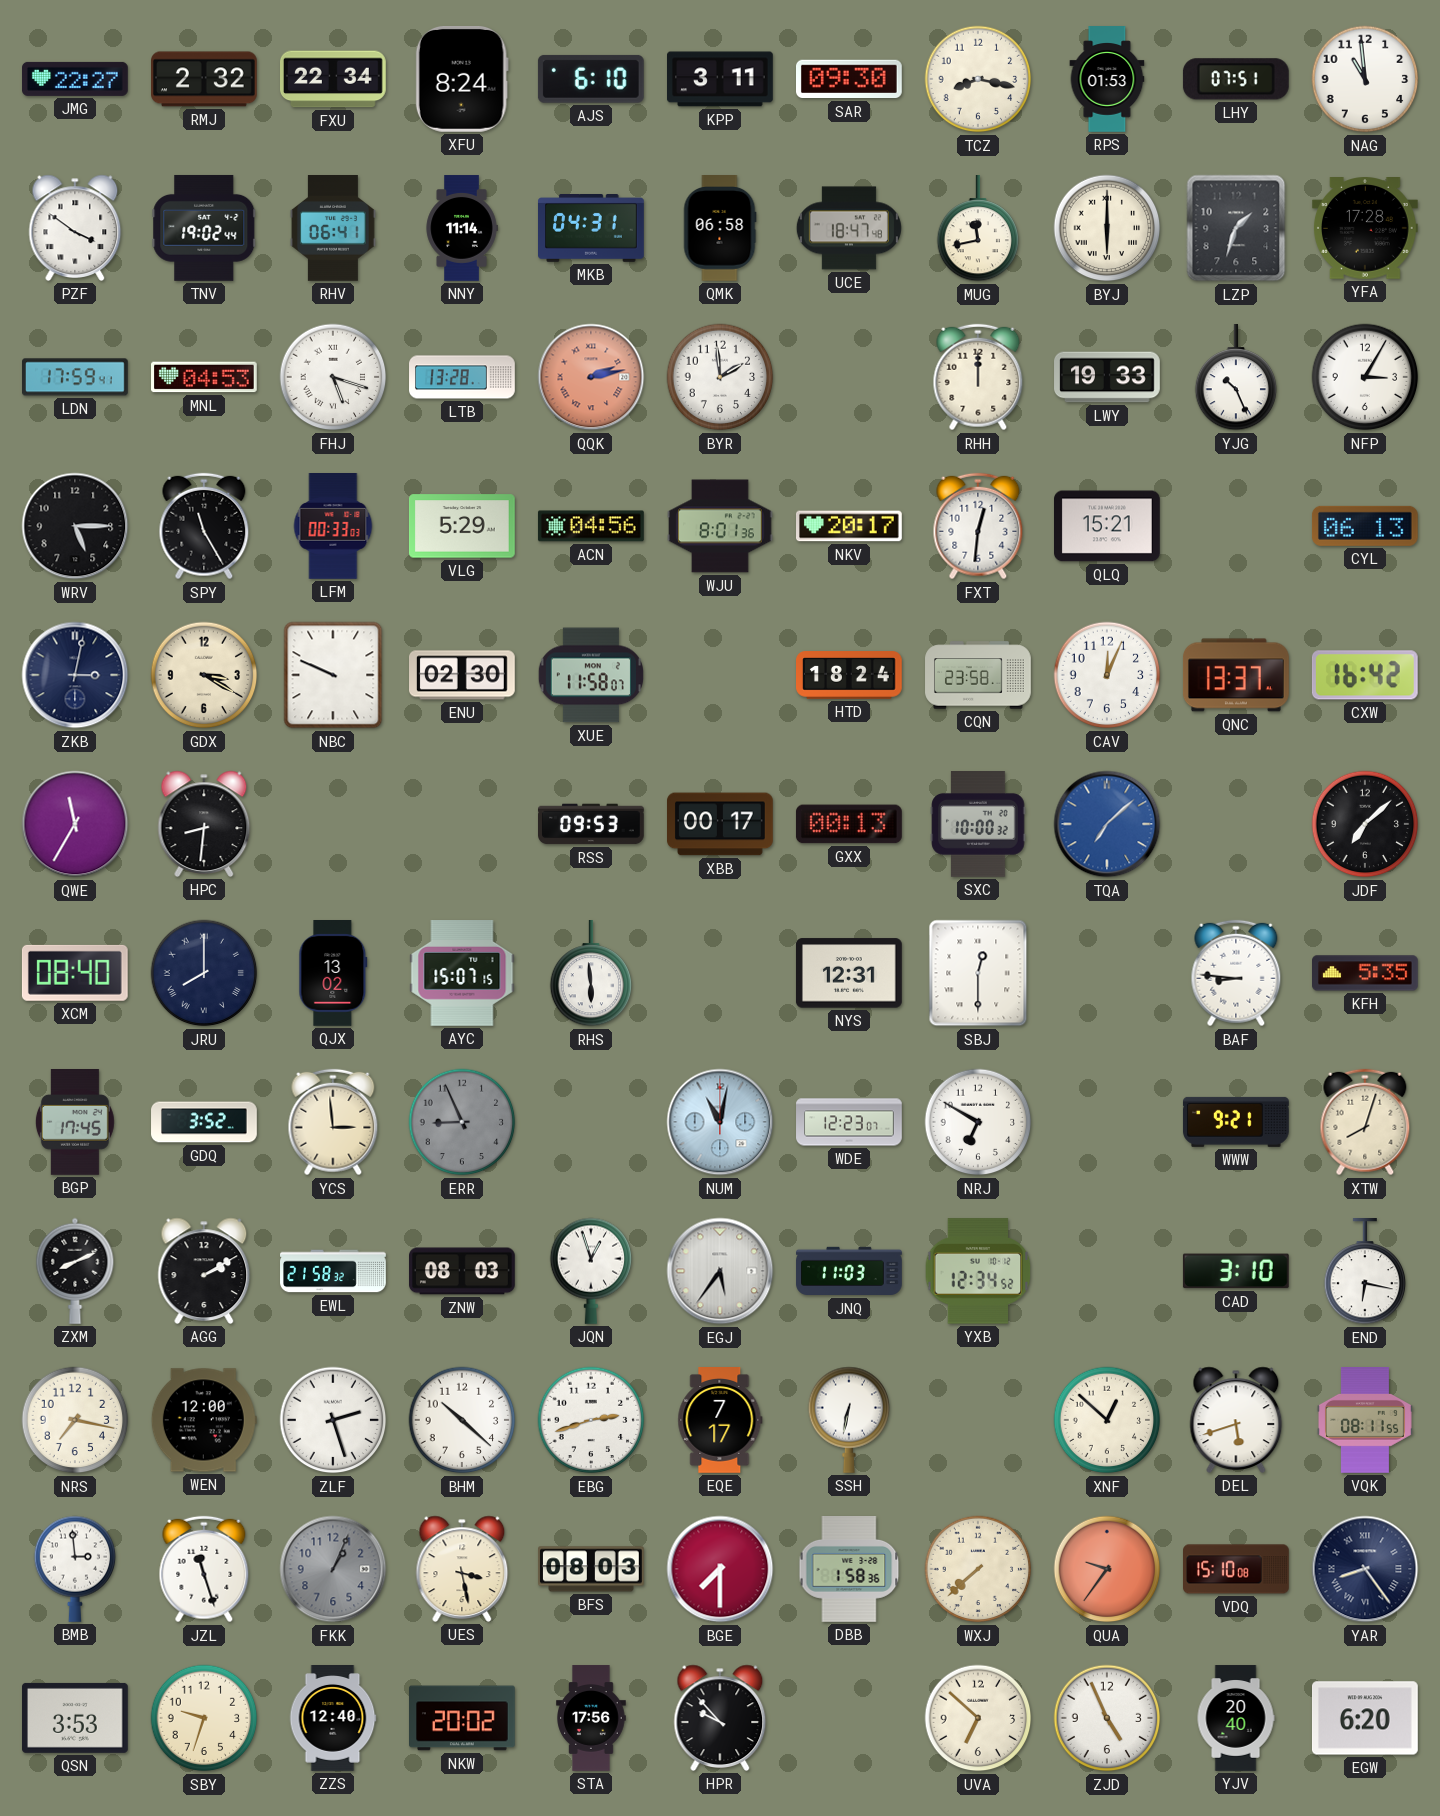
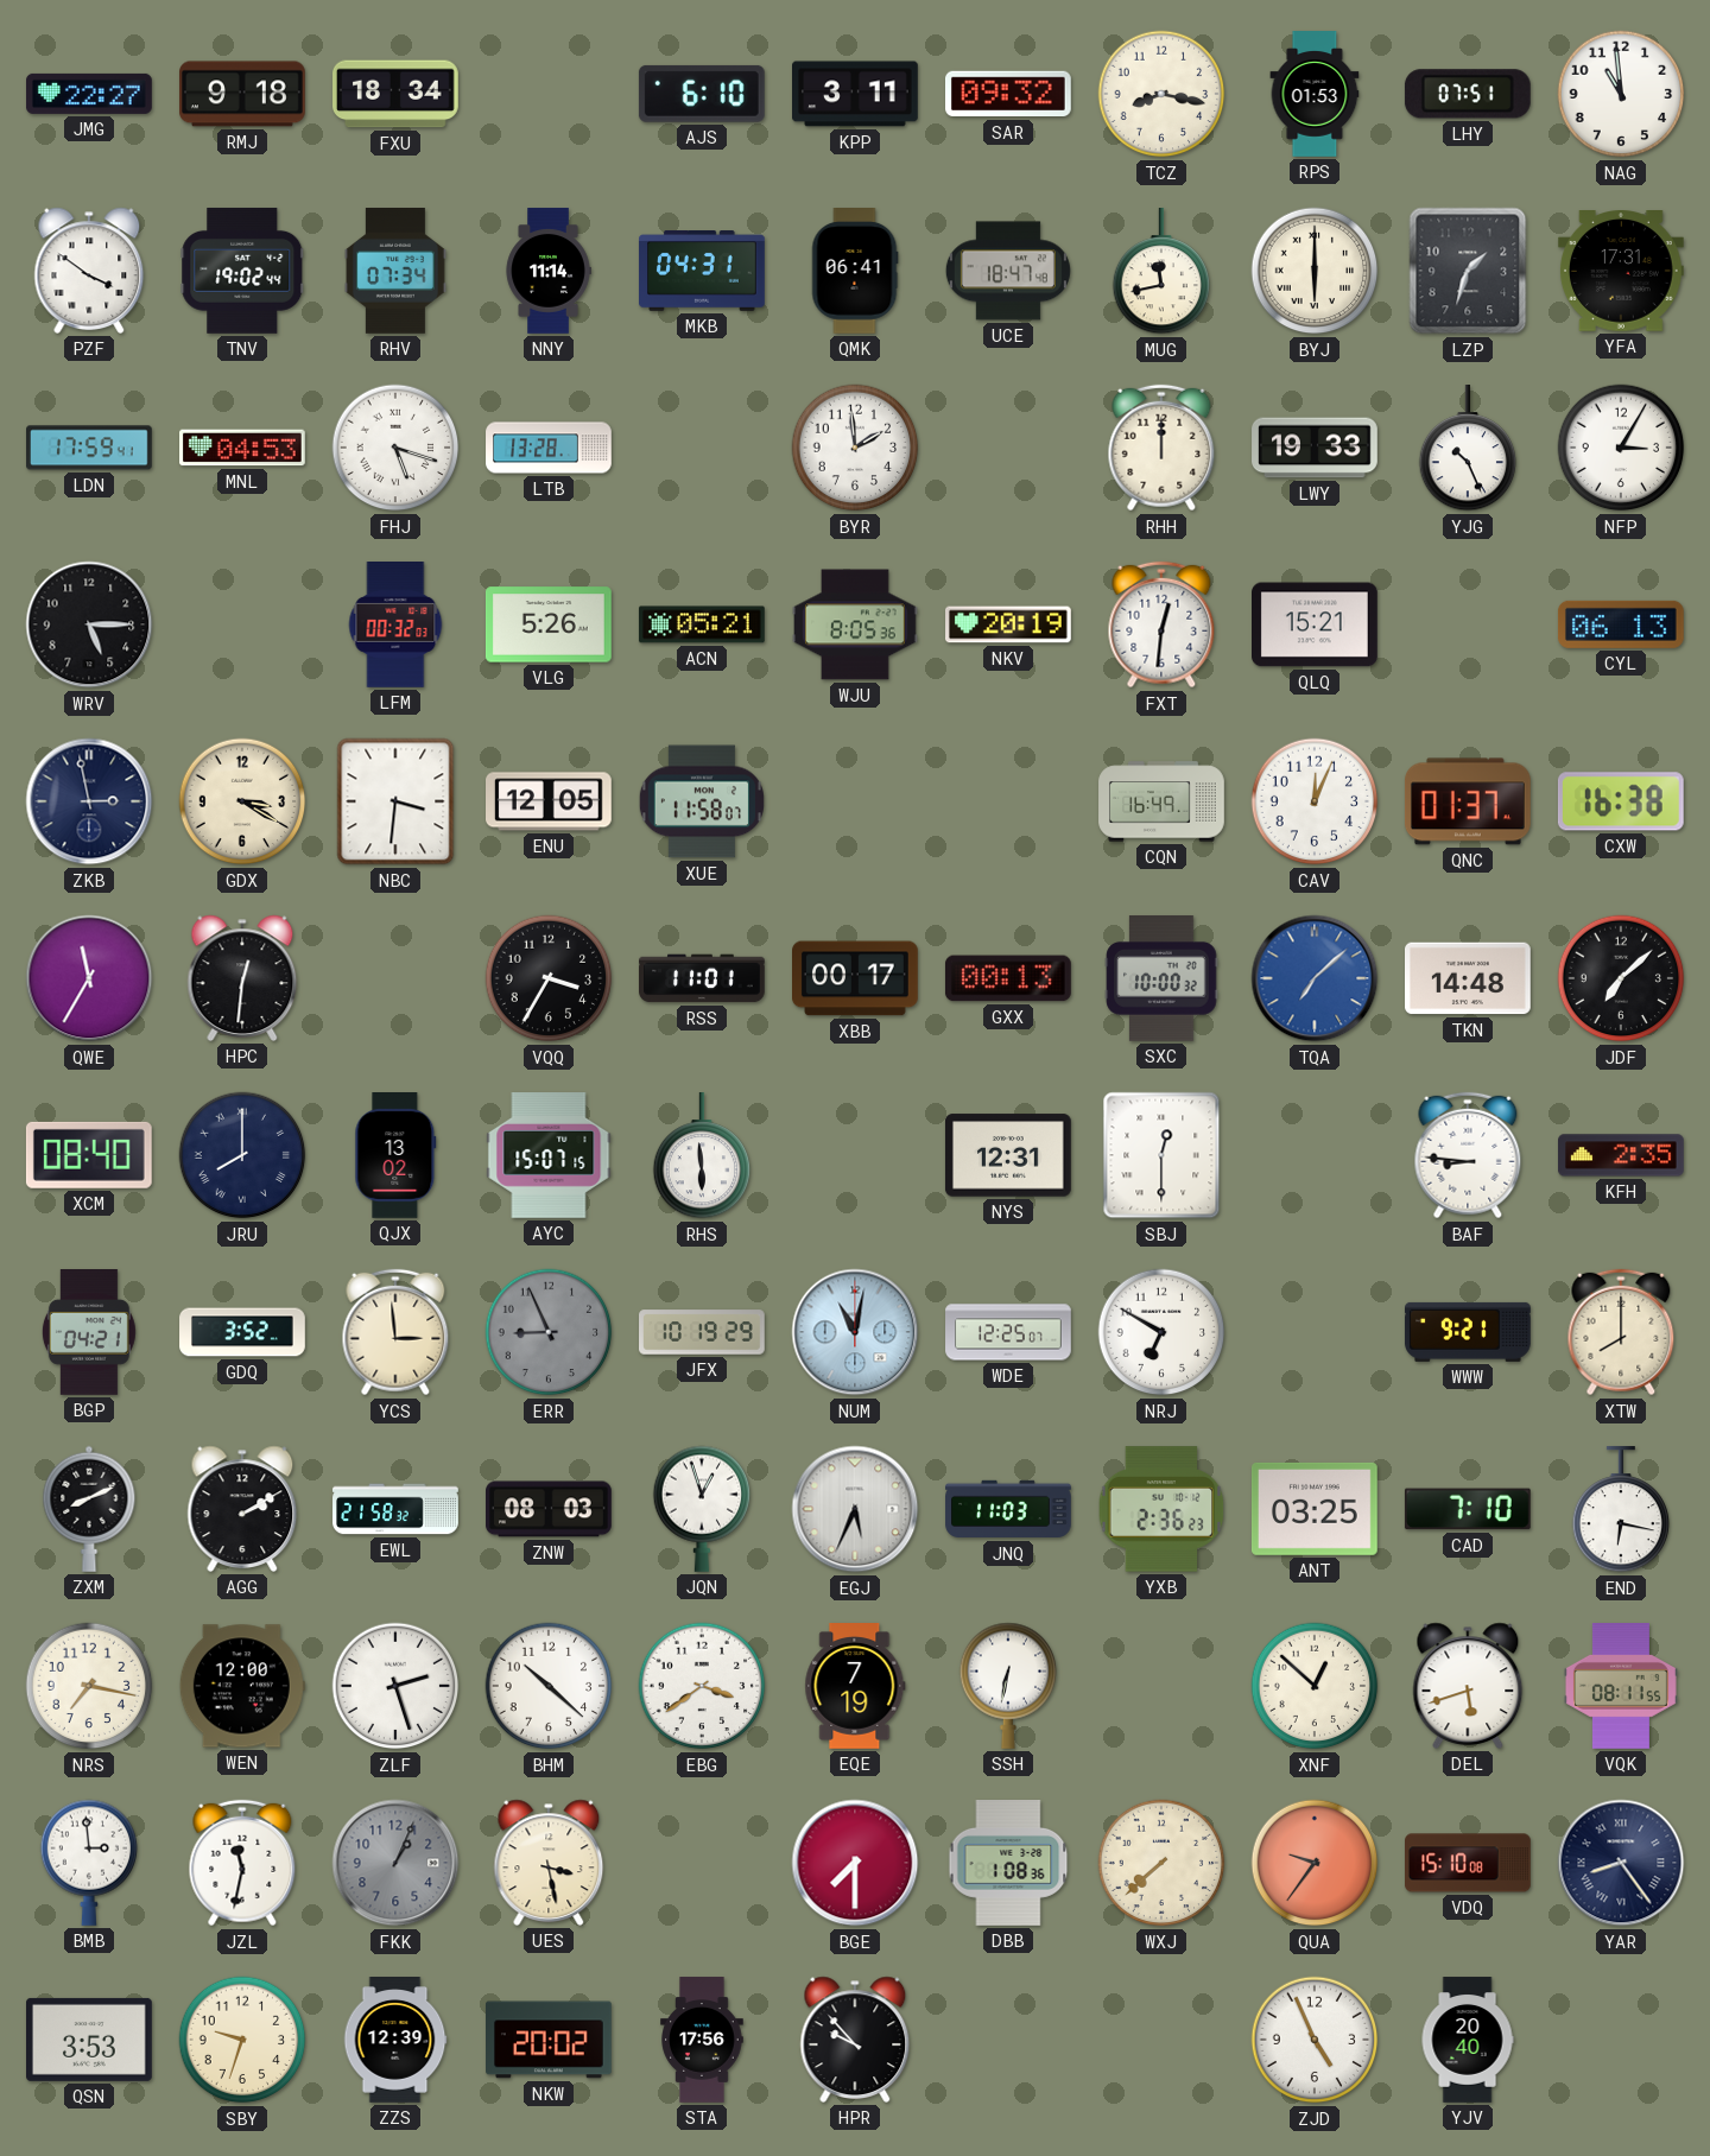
RMJ: 2:32 -> 9:18 (243, 94)
FXU: 22:34 -> 18:34 (397, 94)
XFU: 8:24 -> none (462, 79)
SAR: 09:30 -> 09:32 (1009, 94)
RHV: 06:41 -> 07:34 (395, 272)
QMK: 06:58 -> 06:41 (855, 272)
YFA: 17:28 -> 17:31 (1621, 272)
QQK: 2:13 -> none (591, 377)
SPY: 11:25 -> none (204, 526)
LFM: 00:33 -> 00:32 (395, 626)
VLG: 5:29 -> 5:26 (549, 624)
ACN: 04:56 -> 05:21 (702, 624)
WJU: 8:01 -> 8:05 (856, 624)
NKV: 20:17 -> 20:19 (1009, 624)
ZKB: 3:02 -> 2:58 (89, 801)
NBC: 9:49 -> 3:31 (395, 801)
ENU: 02:30 -> 12:05 (550, 801)
HTD: 18:24 -> none (850, 675)
CQN: 23:58 -> 16:49 (1161, 801)
QNC: 13:37 -> 01:37 (1468, 801)
CXW: 16:42 -> 16:38 (1621, 801)
HPC: 8:31 -> 12:31 (242, 978)
VQQ: none -> 3:35 (549, 978)
RSS: 09:53 -> 11:01 (703, 978)
TKN: none -> 14:48 (1469, 978)
KFH: 5:35 -> 2:35 (1622, 1155)
BGP: 17:45 -> 04:21 (89, 1333)
JFX: none -> 10:19 (703, 1332)
WDE: 12:23 -> 12:25 (1008, 1332)
XTW: 8:03 -> 8:00 (1621, 1332)
EGJ: 5:36 -> 5:34 (855, 1509)
YXB: 12:34 -> 2:36 (1161, 1509)
ANT: none -> 03:25 (1315, 1509)
CAD: 3:10 -> 7:10 (1468, 1509)
EBG: 2:42 -> 3:39 (702, 1686)
EQE: 7:17 -> 7:19 (855, 1687)
JZL: 11:27 -> 11:32 (242, 1863)
BFS: 08:03 -> none (592, 1569)
DBB: 1:58 -> 1:08 (1008, 1864)
ZZS: 12:40 -> 12:39 (395, 2041)
UVA: 6:52 -> none (978, 1718)
EGW: 6:20 -> none (1366, 1718)
